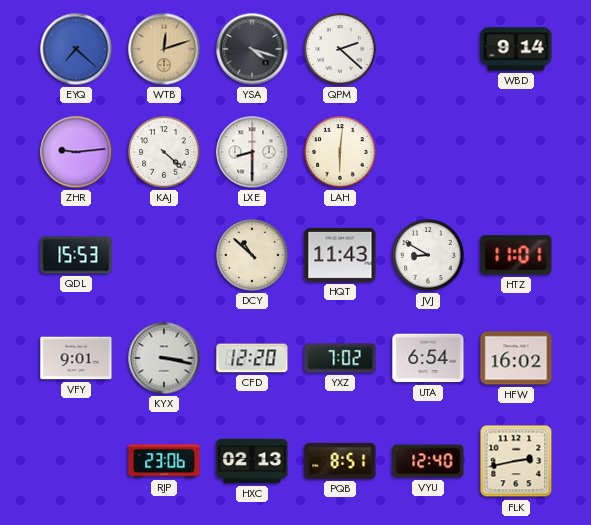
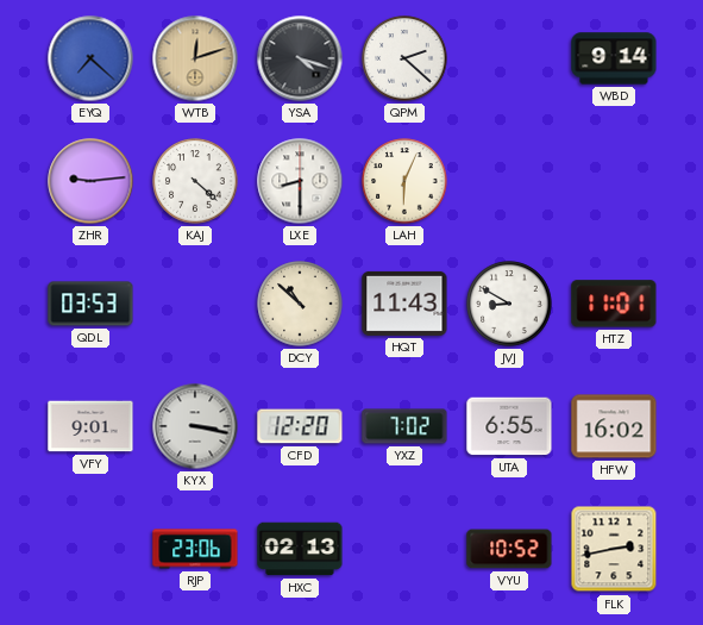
LAH: 6:01 -> 6:04 (404, 181)
QDL: 15:53 -> 03:53 (90, 304)
UTA: 6:54 -> 6:55 (509, 426)
PQB: 8:51 -> none (340, 461)
VYU: 12:40 -> 10:52 (509, 549)
